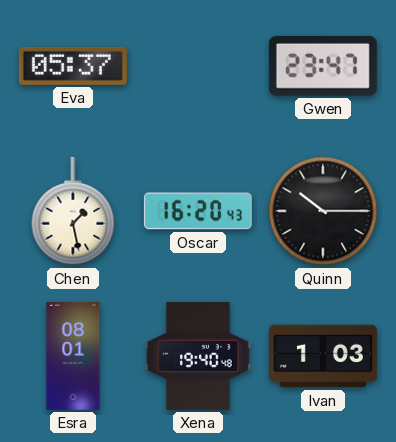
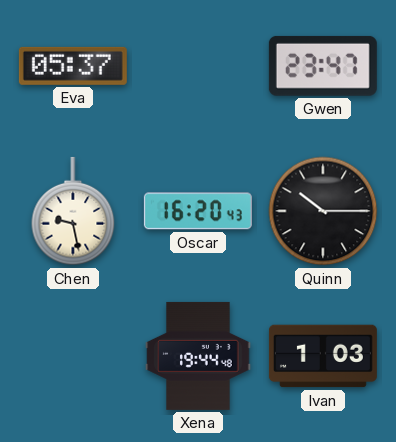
Chen: 1:28 -> 9:28 (73, 211)
Esra: 08:01 -> none (73, 356)
Xena: 19:40 -> 19:44 (198, 356)
